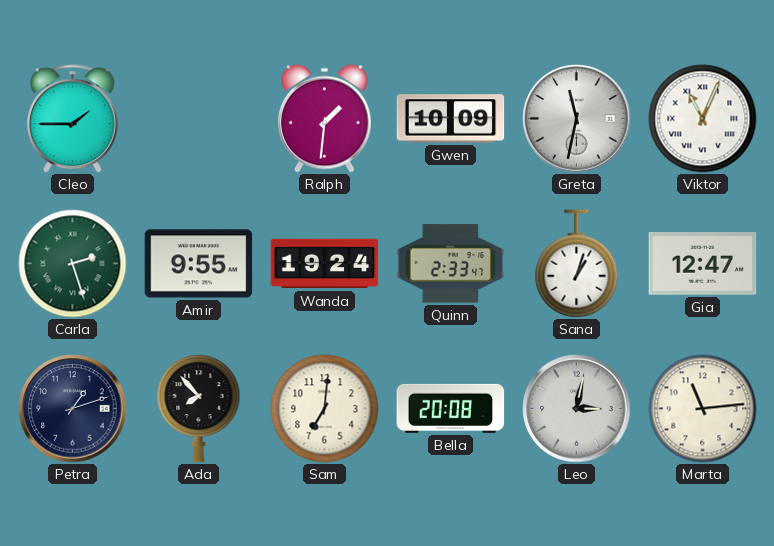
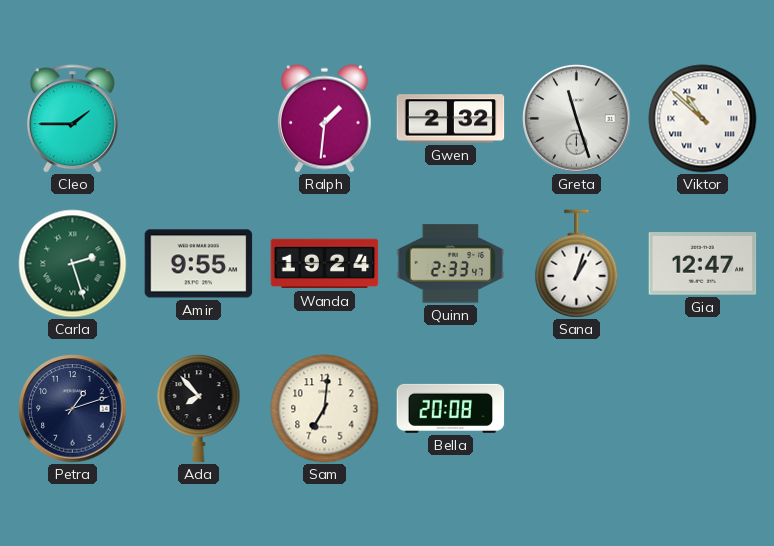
Gwen: 10:09 -> 2:32 (451, 119)
Greta: 11:32 -> 11:27 (577, 119)
Viktor: 11:04 -> 10:52 (703, 119)
Leo: 3:02 -> none (577, 409)
Marta: 11:14 -> none (703, 409)
